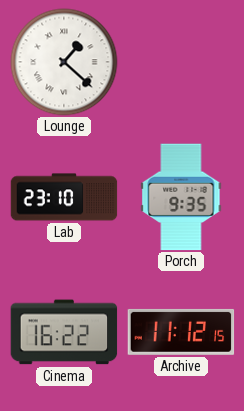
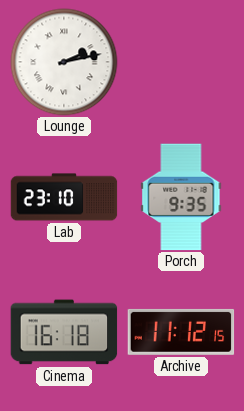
Lounge: 1:22 -> 2:13 (64, 62)
Cinema: 16:22 -> 16:18 (64, 332)
